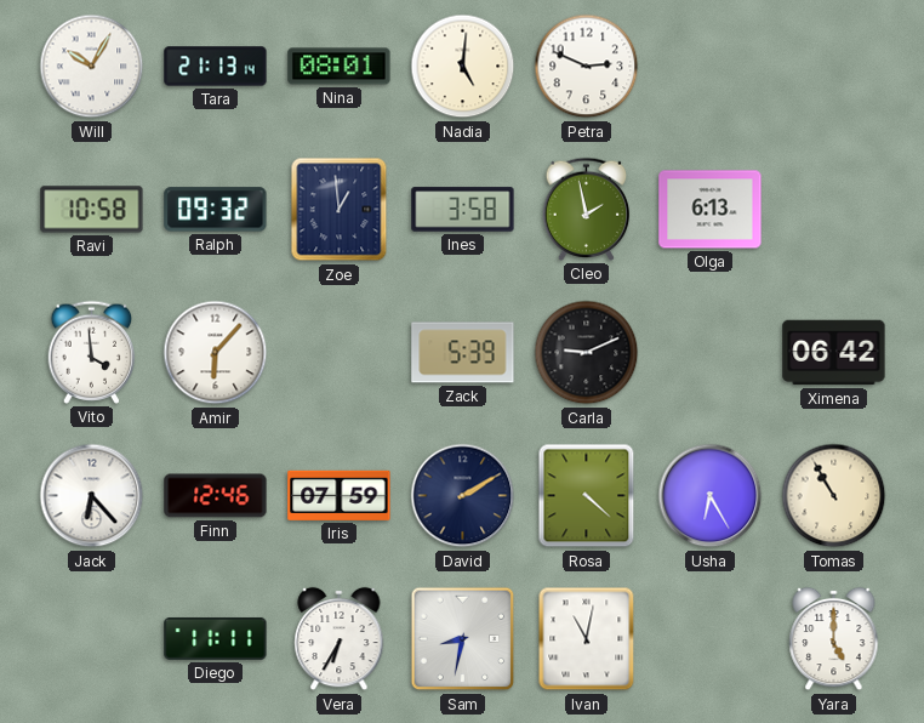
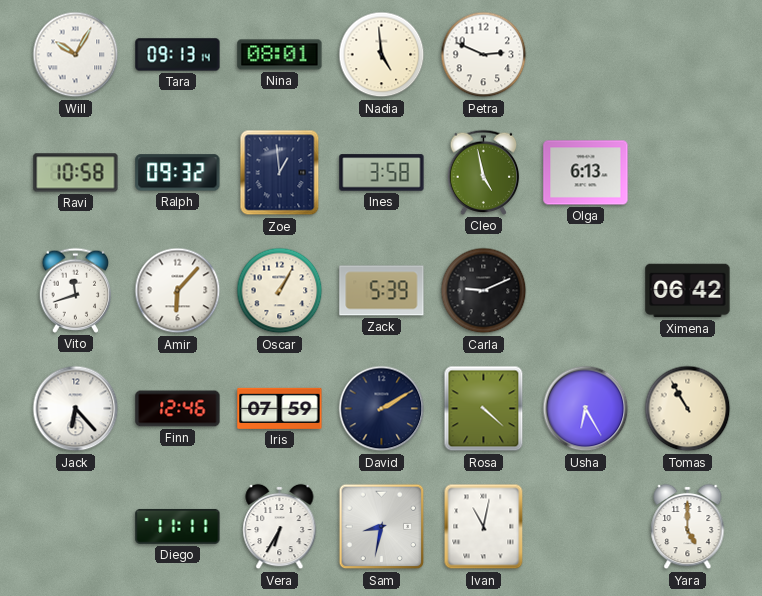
Tara: 21:13 -> 09:13 (178, 55)
Nadia: 5:01 -> 4:59 (382, 55)
Cleo: 1:58 -> 4:58 (484, 172)
Vito: 3:59 -> 11:42 (76, 290)
Oscar: none -> 1:05 (280, 291)
